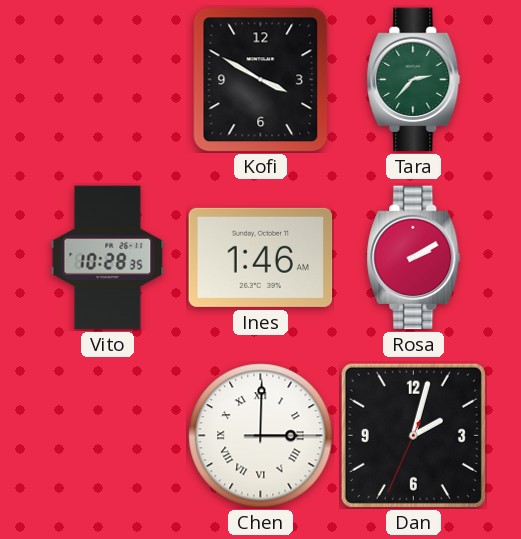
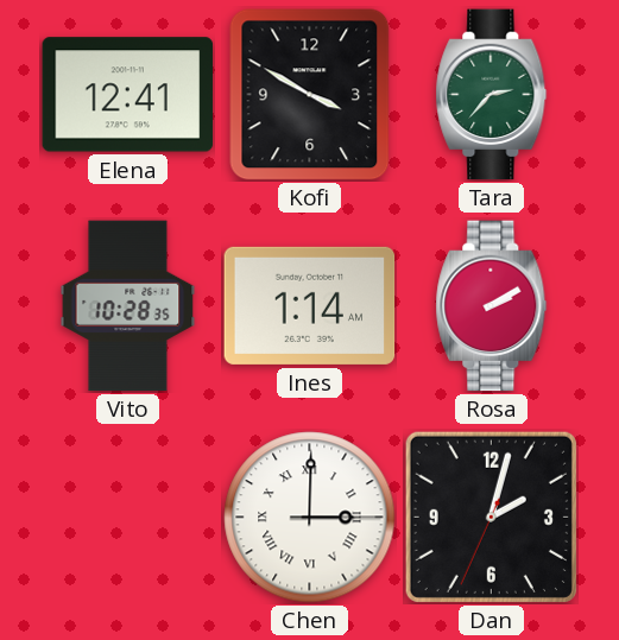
Elena: none -> 12:41 (128, 95)
Ines: 1:46 -> 1:14 (310, 305)
